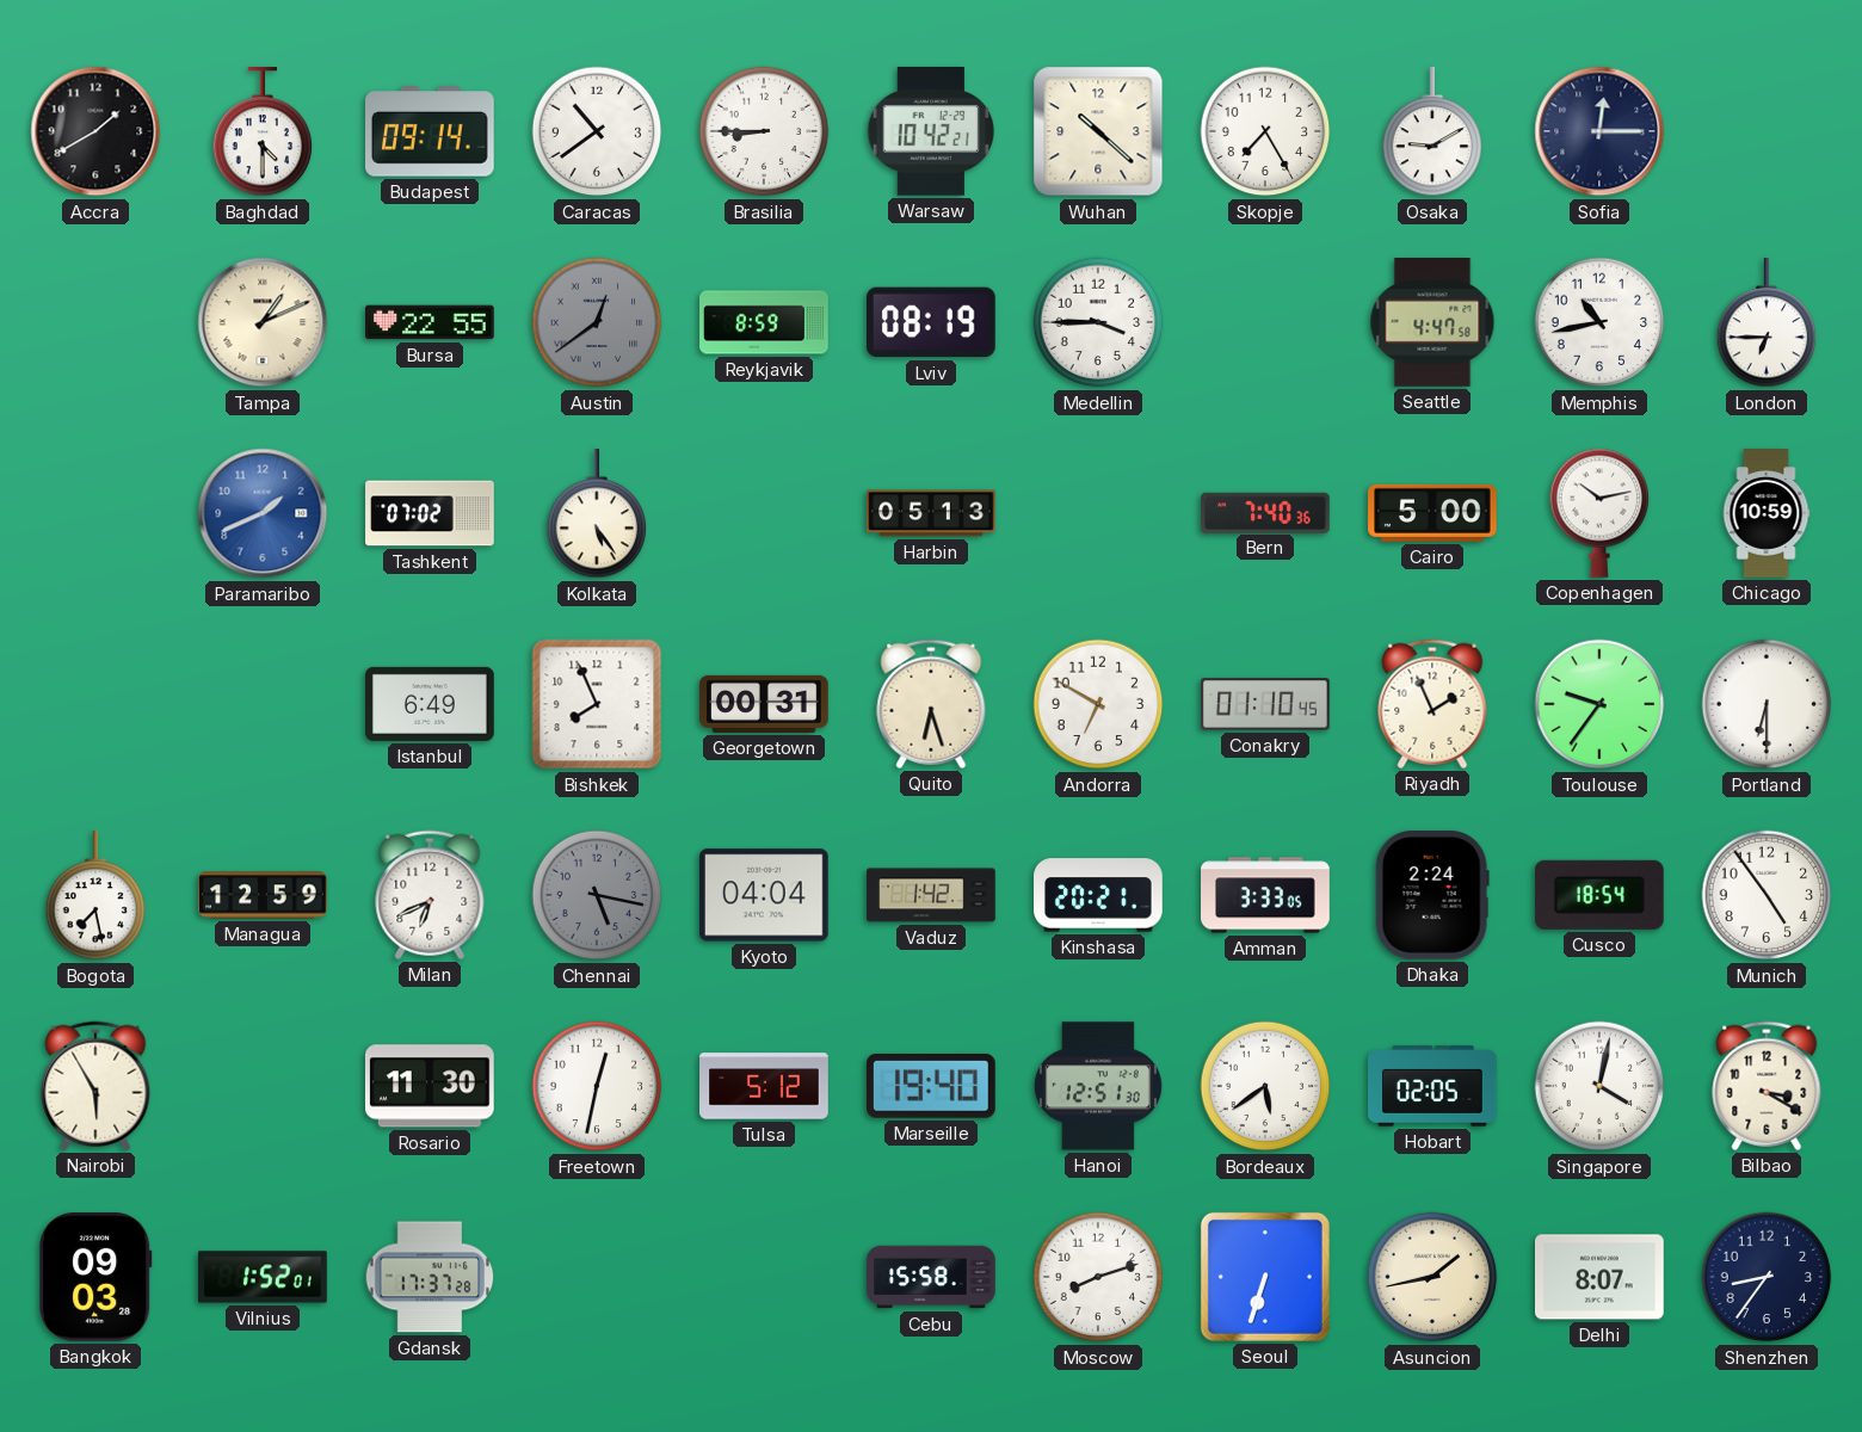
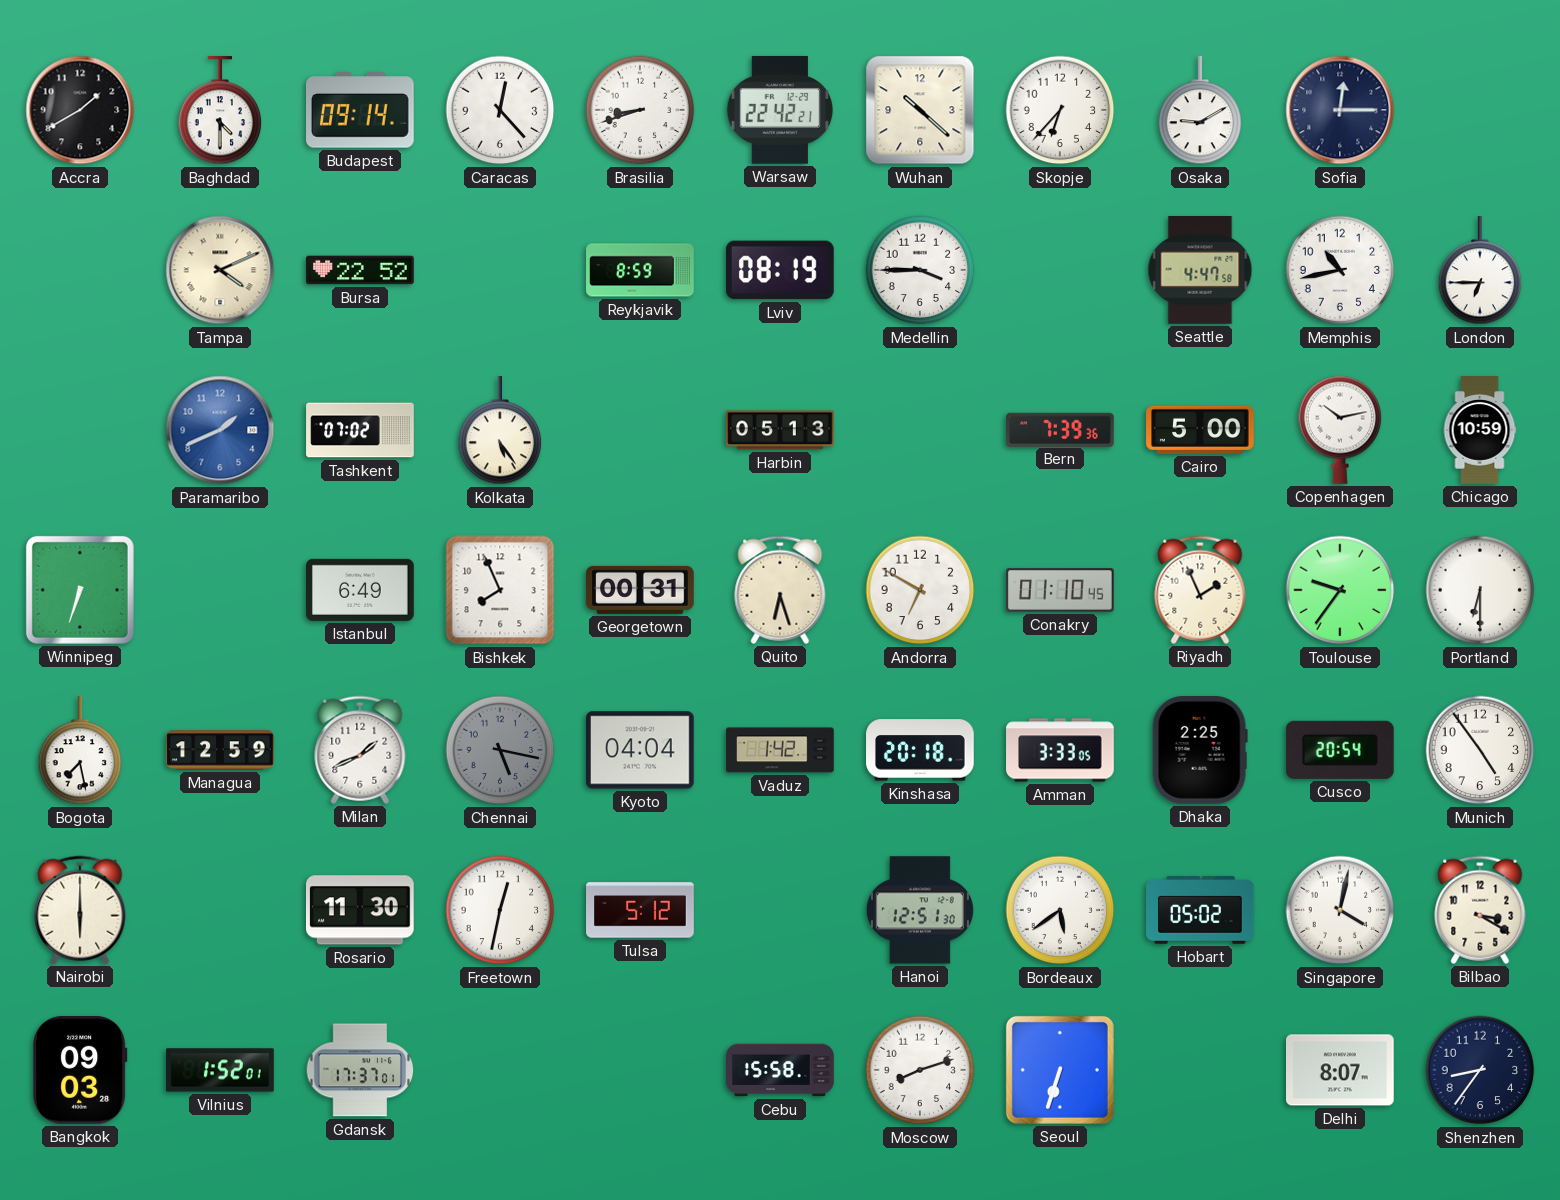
Caracas: 10:39 -> 12:23 (500, 110)
Brasilia: 8:45 -> 8:42 (640, 110)
Warsaw: 10:42 -> 22:42 (779, 110)
Skopje: 7:25 -> 6:37 (1060, 110)
Tampa: 1:11 -> 4:11 (220, 270)
Bursa: 22:55 -> 22:52 (360, 270)
Austin: 12:39 -> none (597, 322)
Bern: 7:40 -> 7:39 (1060, 429)
Winnipeg: none -> 6:33 (80, 590)
Milan: 6:41 -> 1:41 (360, 750)
Kinshasa: 20:21 -> 20:18 (920, 750)
Dhaka: 2:24 -> 2:25 (1200, 751)
Cusco: 18:54 -> 20:54 (1340, 750)
Nairobi: 5:55 -> 6:00 (80, 910)
Marseille: 19:40 -> none (931, 1087)
Hobart: 02:05 -> 05:02 (1200, 911)
Gdansk: 17:37:28 -> 17:37:01 (360, 1070)
Asuncion: 1:43 -> none (1432, 1277)
